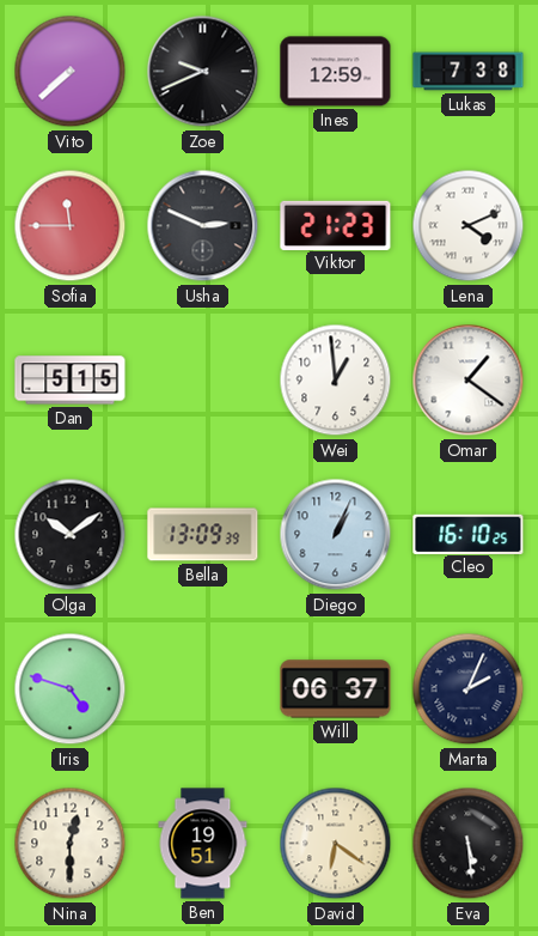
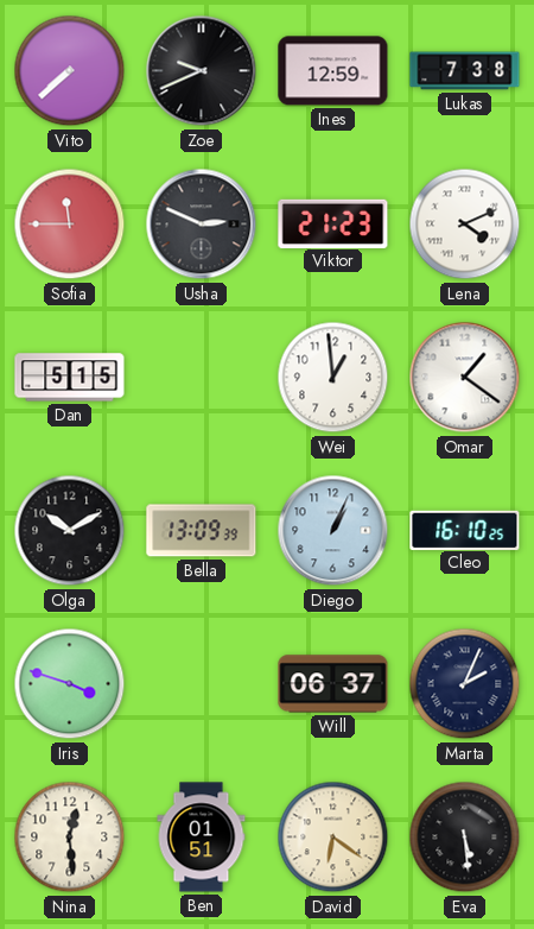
Olga: 10:09 -> 10:10 (70, 531)
Iris: 4:48 -> 3:48 (70, 684)
Nina: 12:30 -> 12:29 (70, 838)
Ben: 19:51 -> 01:51 (202, 838)
